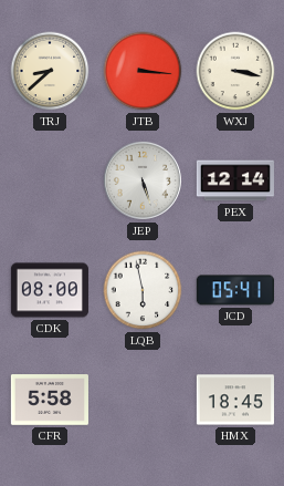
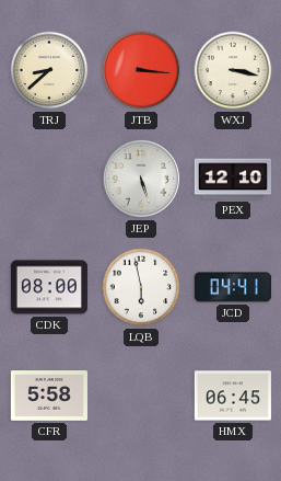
PEX: 12:14 -> 12:10 (233, 179)
JCD: 05:41 -> 04:41 (233, 287)
HMX: 18:45 -> 06:45 (233, 396)
